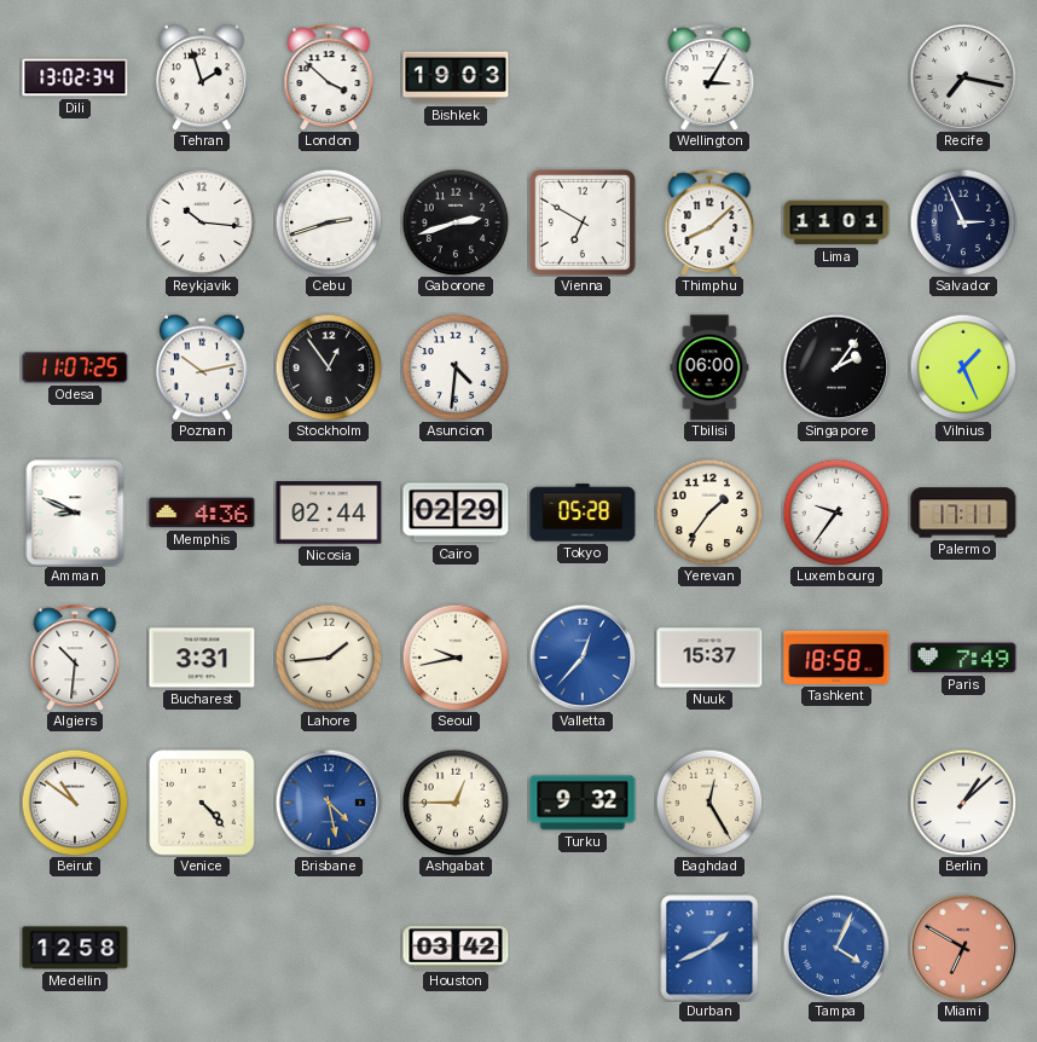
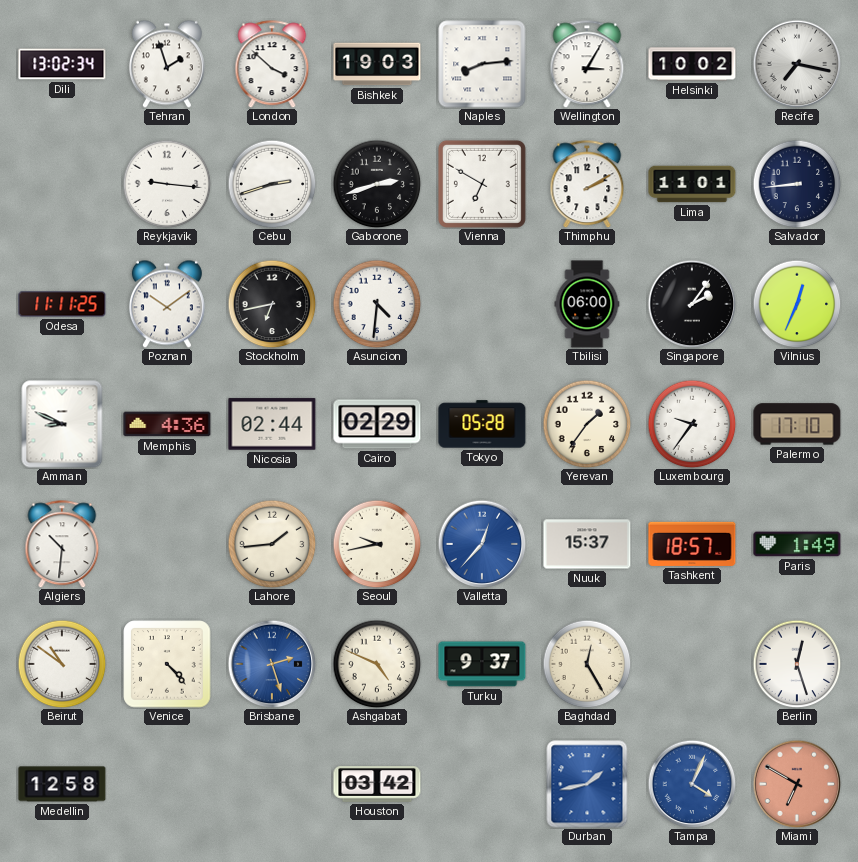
Naples: none -> 8:14 (482, 64)
Helsinki: none -> 10:02 (692, 64)
Reykjavik: 10:16 -> 9:16 (167, 184)
Thimphu: 8:08 -> 2:10 (587, 184)
Salvador: 2:56 -> 8:44 (797, 184)
Odesa: 11:07 -> 11:11 (62, 304)
Poznan: 10:13 -> 10:09 (167, 304)
Stockholm: 12:54 -> 6:43 (272, 304)
Vilnius: 1:26 -> 12:34 (797, 304)
Palermo: 17:11 -> 17:10 (797, 424)
Bucharest: 3:31 -> none (202, 658)
Tashkent: 18:58 -> 18:57 (692, 544)
Paris: 7:49 -> 1:49 (797, 544)
Brisbane: 4:28 -> 2:27 (272, 664)
Ashgabat: 12:45 -> 4:49 (377, 664)
Turku: 9:32 -> 9:37 (482, 664)
Berlin: 1:08 -> 12:27 (797, 664)
Durban: 1:41 -> 1:43 (587, 784)
